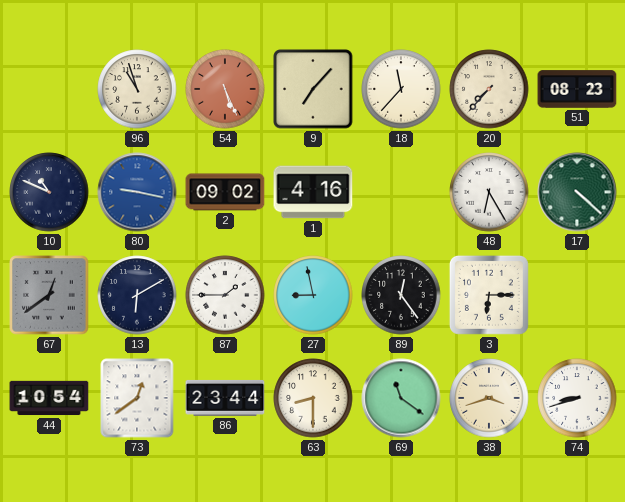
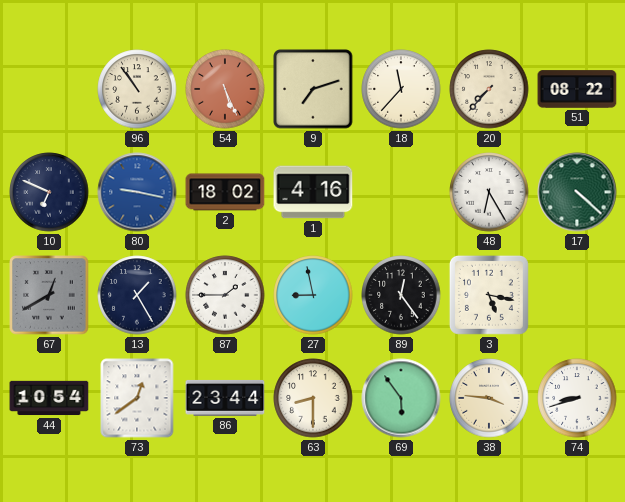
96: 10:57 -> 10:54 (137, 89)
9: 7:07 -> 7:12 (313, 89)
51: 08:23 -> 08:22 (577, 89)
10: 10:49 -> 6:49 (49, 192)
2: 09:02 -> 18:02 (225, 192)
67: 12:39 -> 12:40 (49, 295)
13: 6:10 -> 1:25 (137, 295)
3: 6:15 -> 5:17 (489, 295)
69: 11:21 -> 5:54 (401, 398)
38: 3:42 -> 3:46 (489, 398)
